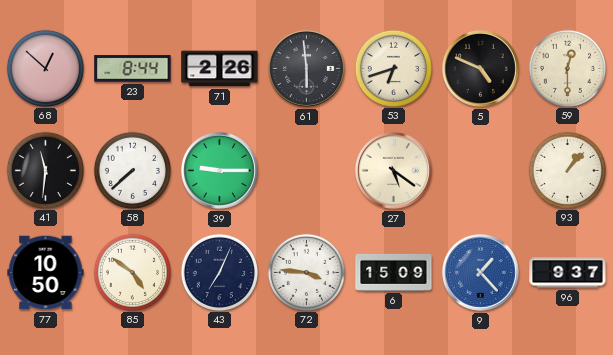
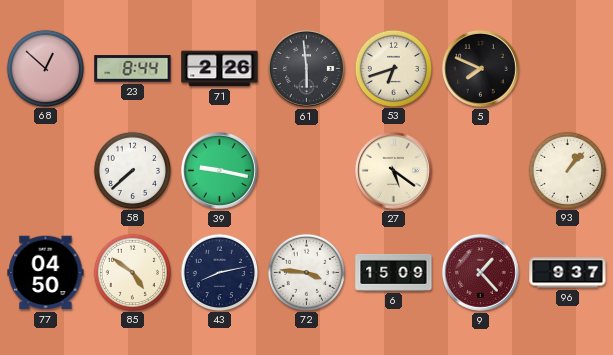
5: 4:49 -> 7:49 (480, 68)
59: 12:30 -> none (567, 68)
41: 11:31 -> none (45, 170)
39: 9:15 -> 9:17 (219, 170)
77: 10:50 -> 04:50 (46, 273)
43: 7:04 -> 8:13 (219, 272)
9 dial: blue -> burgundy (480, 272)
